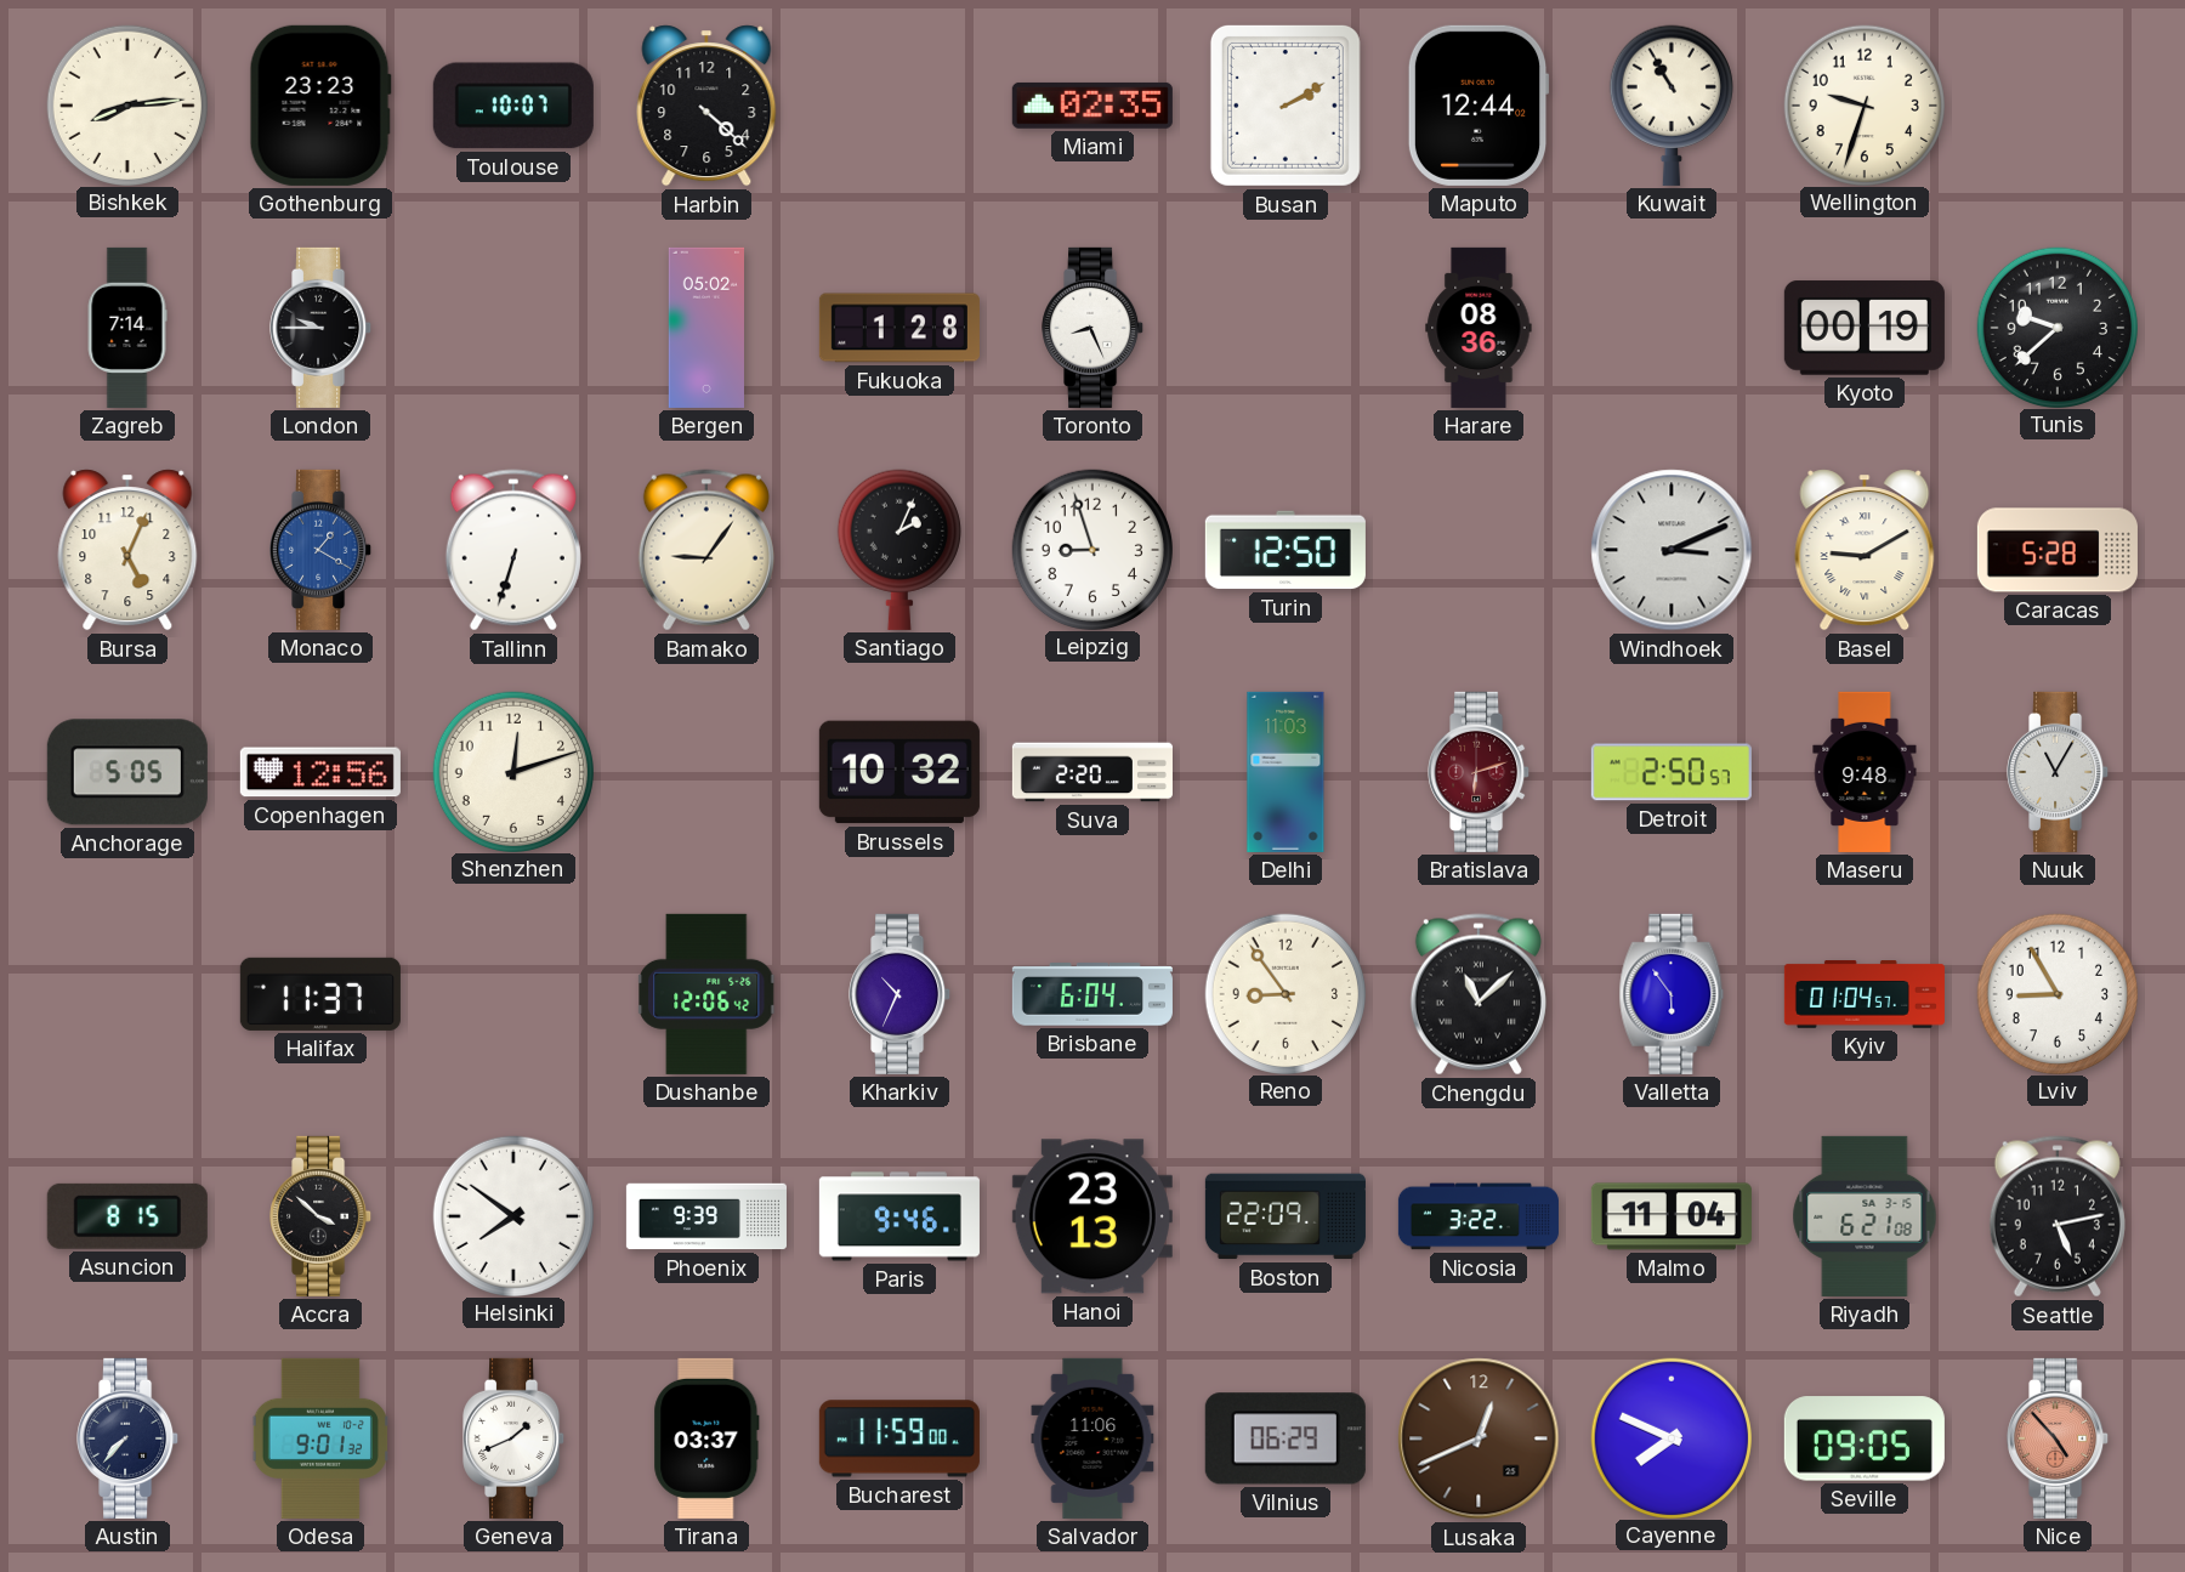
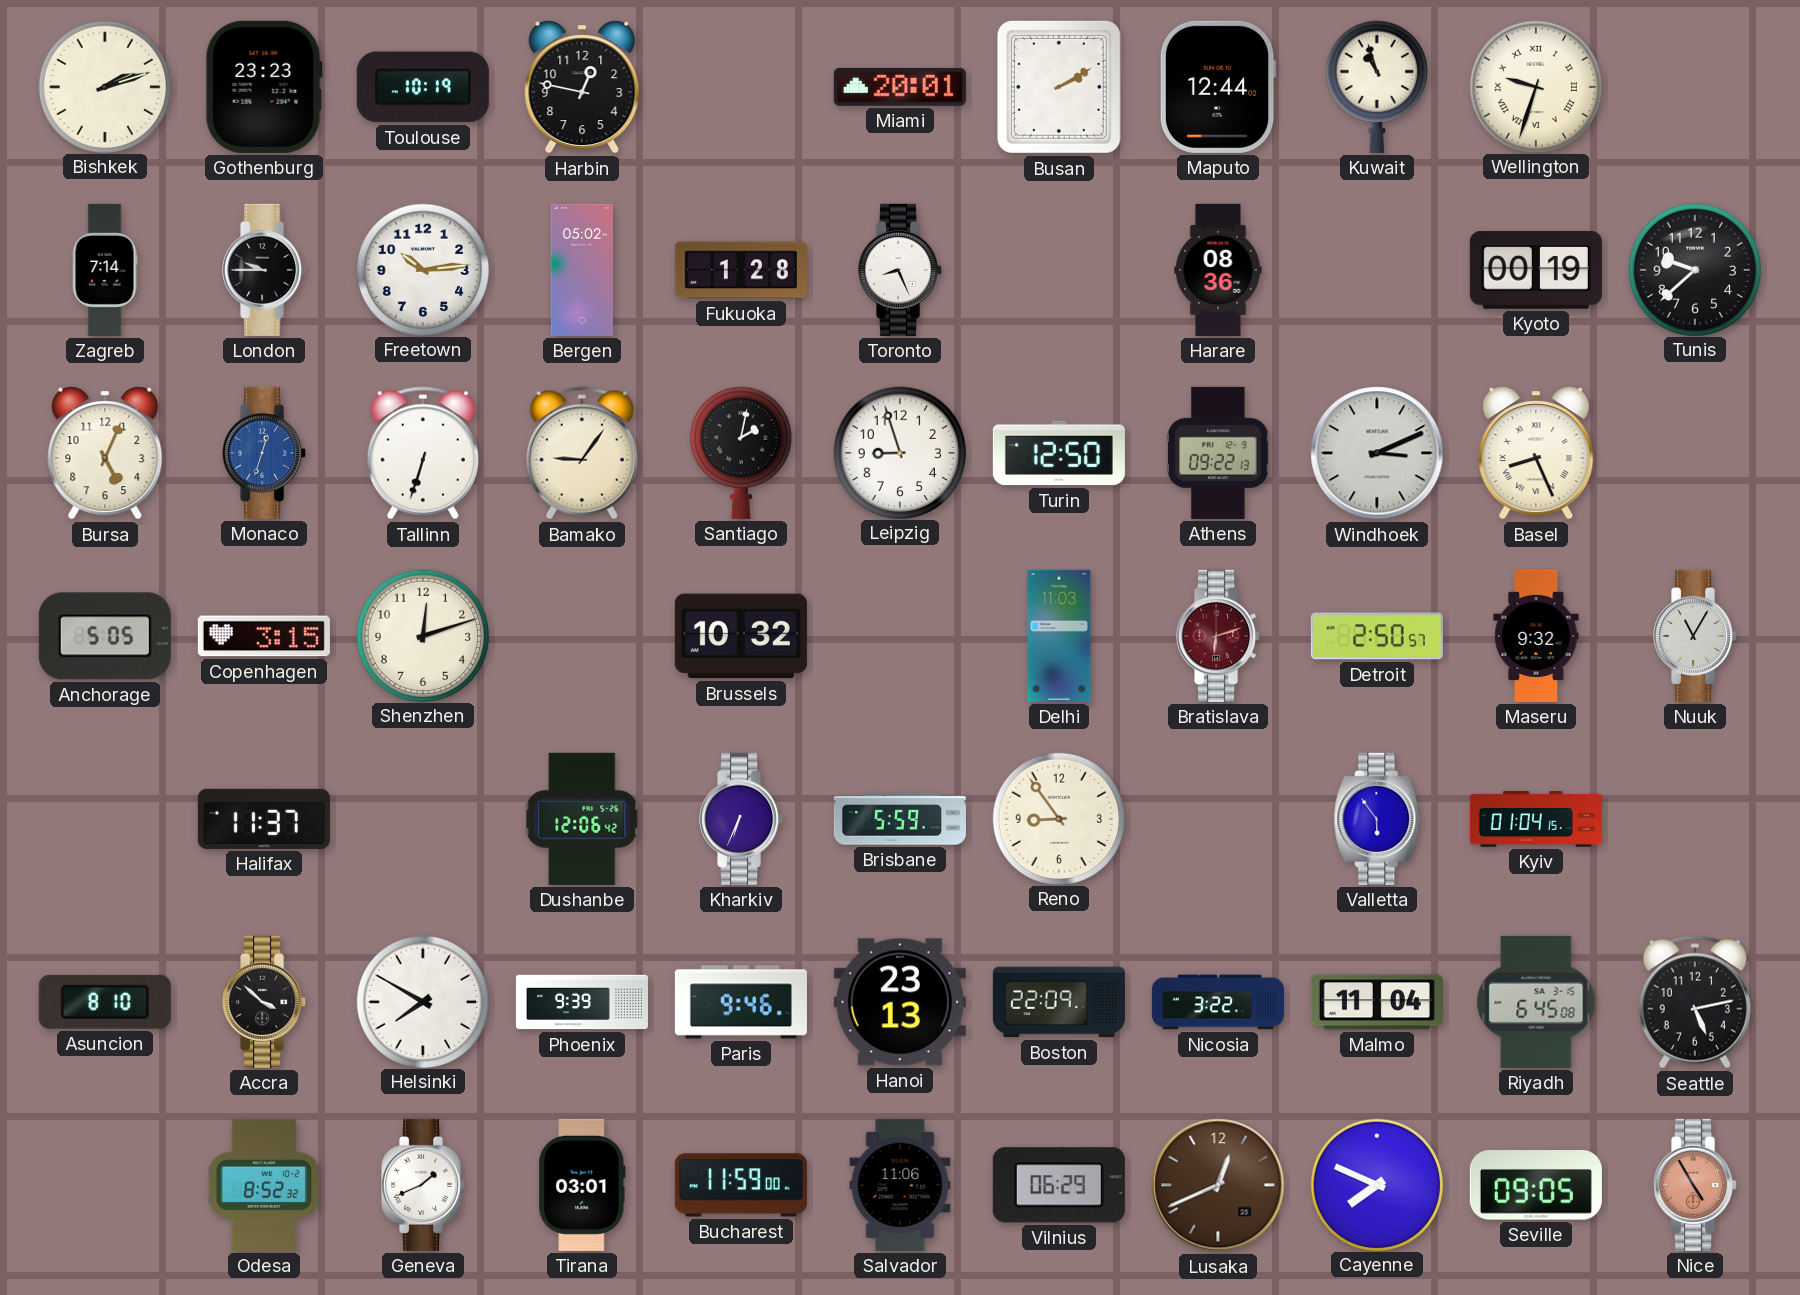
Bishkek: 8:14 -> 2:12 (104, 86)
Toulouse: 10:07 -> 10:19 (423, 87)
Harbin: 4:22 -> 12:47 (582, 87)
Miami: 02:35 -> 20:01 (900, 87)
Kuwait: 10:55 -> 10:57 (1377, 87)
Wellington numerals: Arabic -> Roman (1535, 86)
Freetown: none -> 10:14 (422, 269)
Monaco: 1:20 -> 12:33 (265, 453)
Santiago: 2:04 -> 2:02 (741, 453)
Athens: none -> 09:22 (1219, 453)
Basel: 9:10 -> 8:26 (1536, 453)
Caracas: 5:28 -> none (2058, 550)
Copenhagen: 12:56 -> 3:15 (264, 636)
Suva: 2:20 -> none (1092, 772)
Maseru: 9:48 -> 9:32 (1536, 636)
Kharkiv: 10:34 -> 6:34 (742, 819)
Brisbane: 6:04 -> 5:59 (900, 819)
Chengdu: 11:08 -> none (1479, 994)
Kyiv: 01:04:57 -> 01:04:15 (1536, 819)
Lviv: 8:55 -> none (2056, 993)
Asuncion: 8:15 -> 8:10 (105, 1002)
Helsinki: 7:51 -> 7:50 (422, 1001)
Riyadh: 6:21 -> 6:45 (1536, 1002)
Austin: 7:37 -> none (129, 1438)
Odesa: 9:01 -> 8:52 (264, 1185)
Tirana: 03:37 -> 03:01 (582, 1185)
Nice: 4:53 -> 4:55 (1696, 1185)
